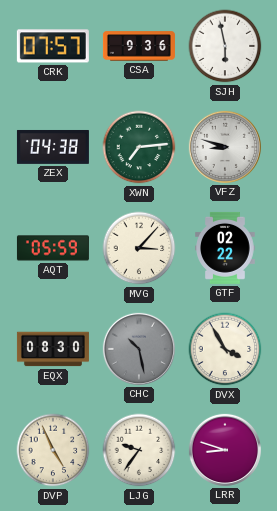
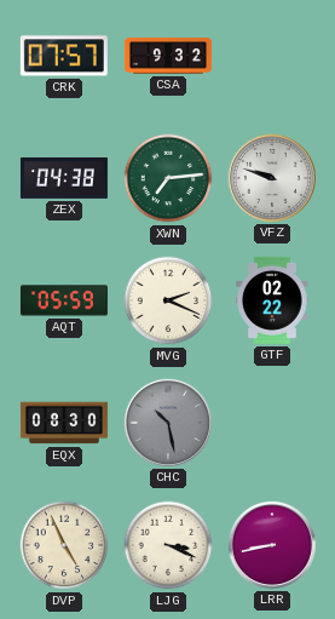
CSA: 9:36 -> 9:32 (168, 56)
SJH: 5:58 -> none (225, 46)
VFZ: 8:48 -> 9:48 (272, 178)
MVG: 3:07 -> 2:19 (168, 300)
DVX: 3:55 -> none (225, 349)
LJG: 9:36 -> 3:19 (168, 545)
LRR: 8:48 -> 8:43 (272, 545)
